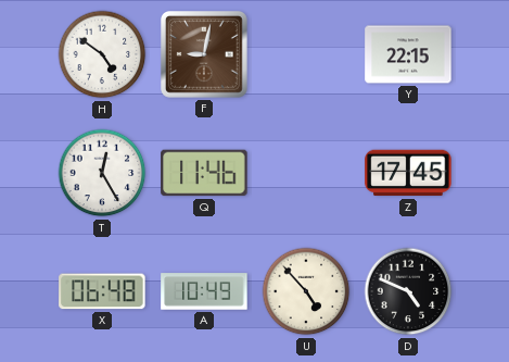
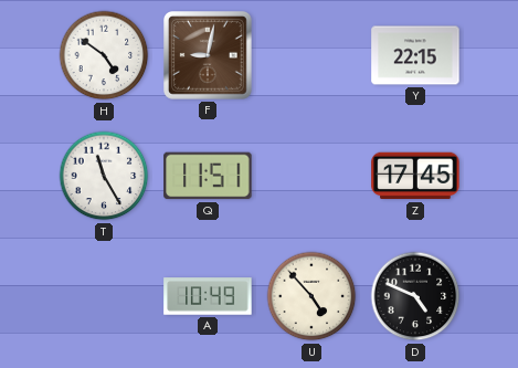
T: 12:25 -> 11:25 (104, 176)
Q: 11:46 -> 11:51 (208, 176)
X: 06:48 -> none (102, 291)
